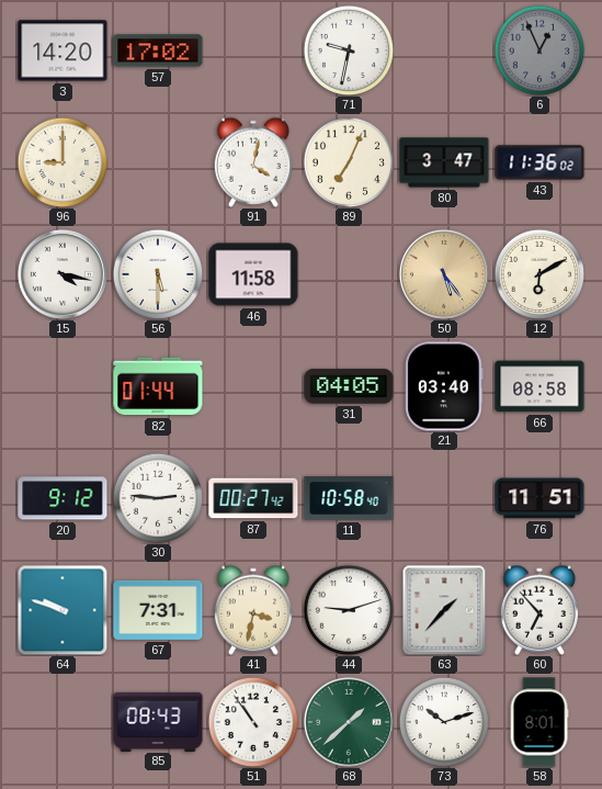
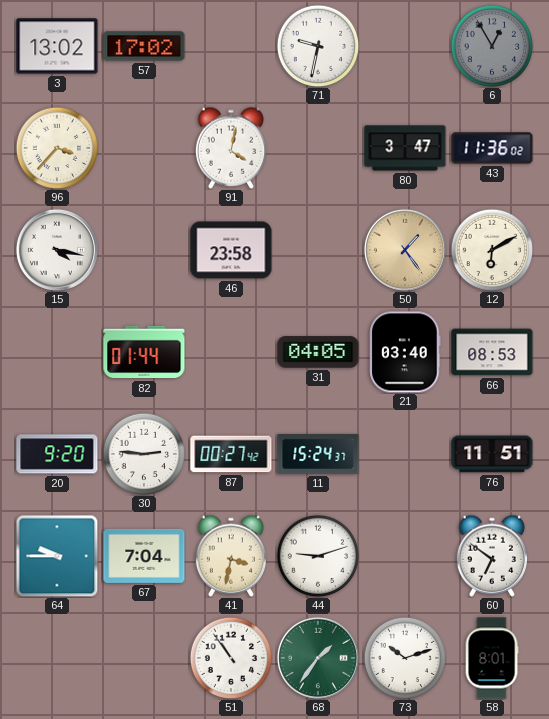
3: 14:20 -> 13:02 (57, 46)
6: 12:56 -> 12:55 (492, 46)
96: 9:00 -> 3:37 (57, 148)
89: 7:04 -> none (349, 162)
56: 5:30 -> none (158, 274)
46: 11:58 -> 23:58 (231, 250)
50: 5:24 -> 1:24 (405, 250)
66: 08:58 -> 08:53 (492, 352)
20: 9:12 -> 9:20 (57, 454)
11: 10:58 -> 15:24 (318, 454)
64: 9:48 -> 9:45 (57, 556)
67: 7:31 -> 7:04 (144, 556)
63: 1:37 -> none (444, 610)
60: 6:53 -> 6:51 (491, 556)
85: 08:43 -> none (158, 721)
68: 1:38 -> 1:36 (318, 658)
